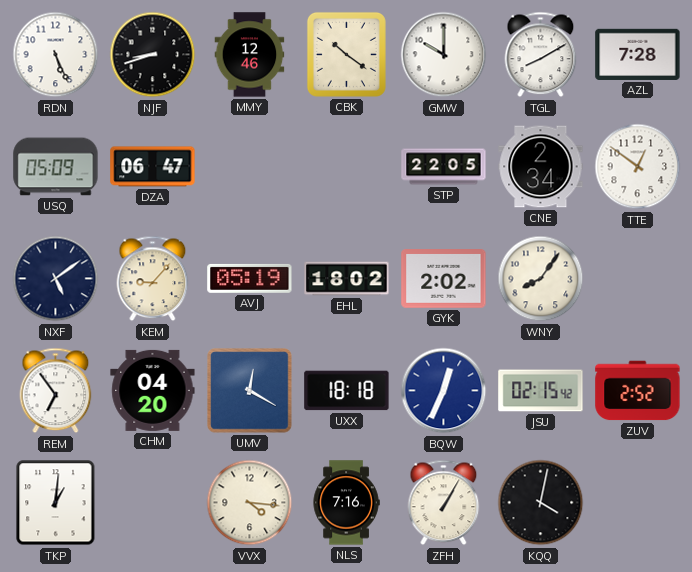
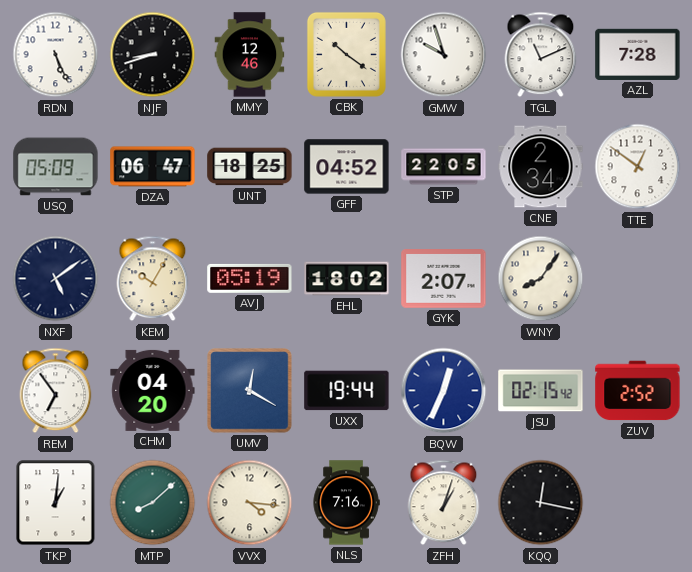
GMW: 10:00 -> 9:57 (444, 55)
TGL: 8:10 -> 11:11 (541, 55)
UNT: none -> 18:25 (250, 167)
GFF: none -> 04:52 (347, 167)
KEM: 9:07 -> 10:05 (153, 279)
GYK: 2:02 -> 2:07 (444, 279)
UXX: 18:18 -> 19:44 (347, 391)
MTP: none -> 8:08 (153, 503)
ZFH: 1:05 -> 1:03 (444, 503)
KQQ: 4:02 -> 12:17 (541, 503)
